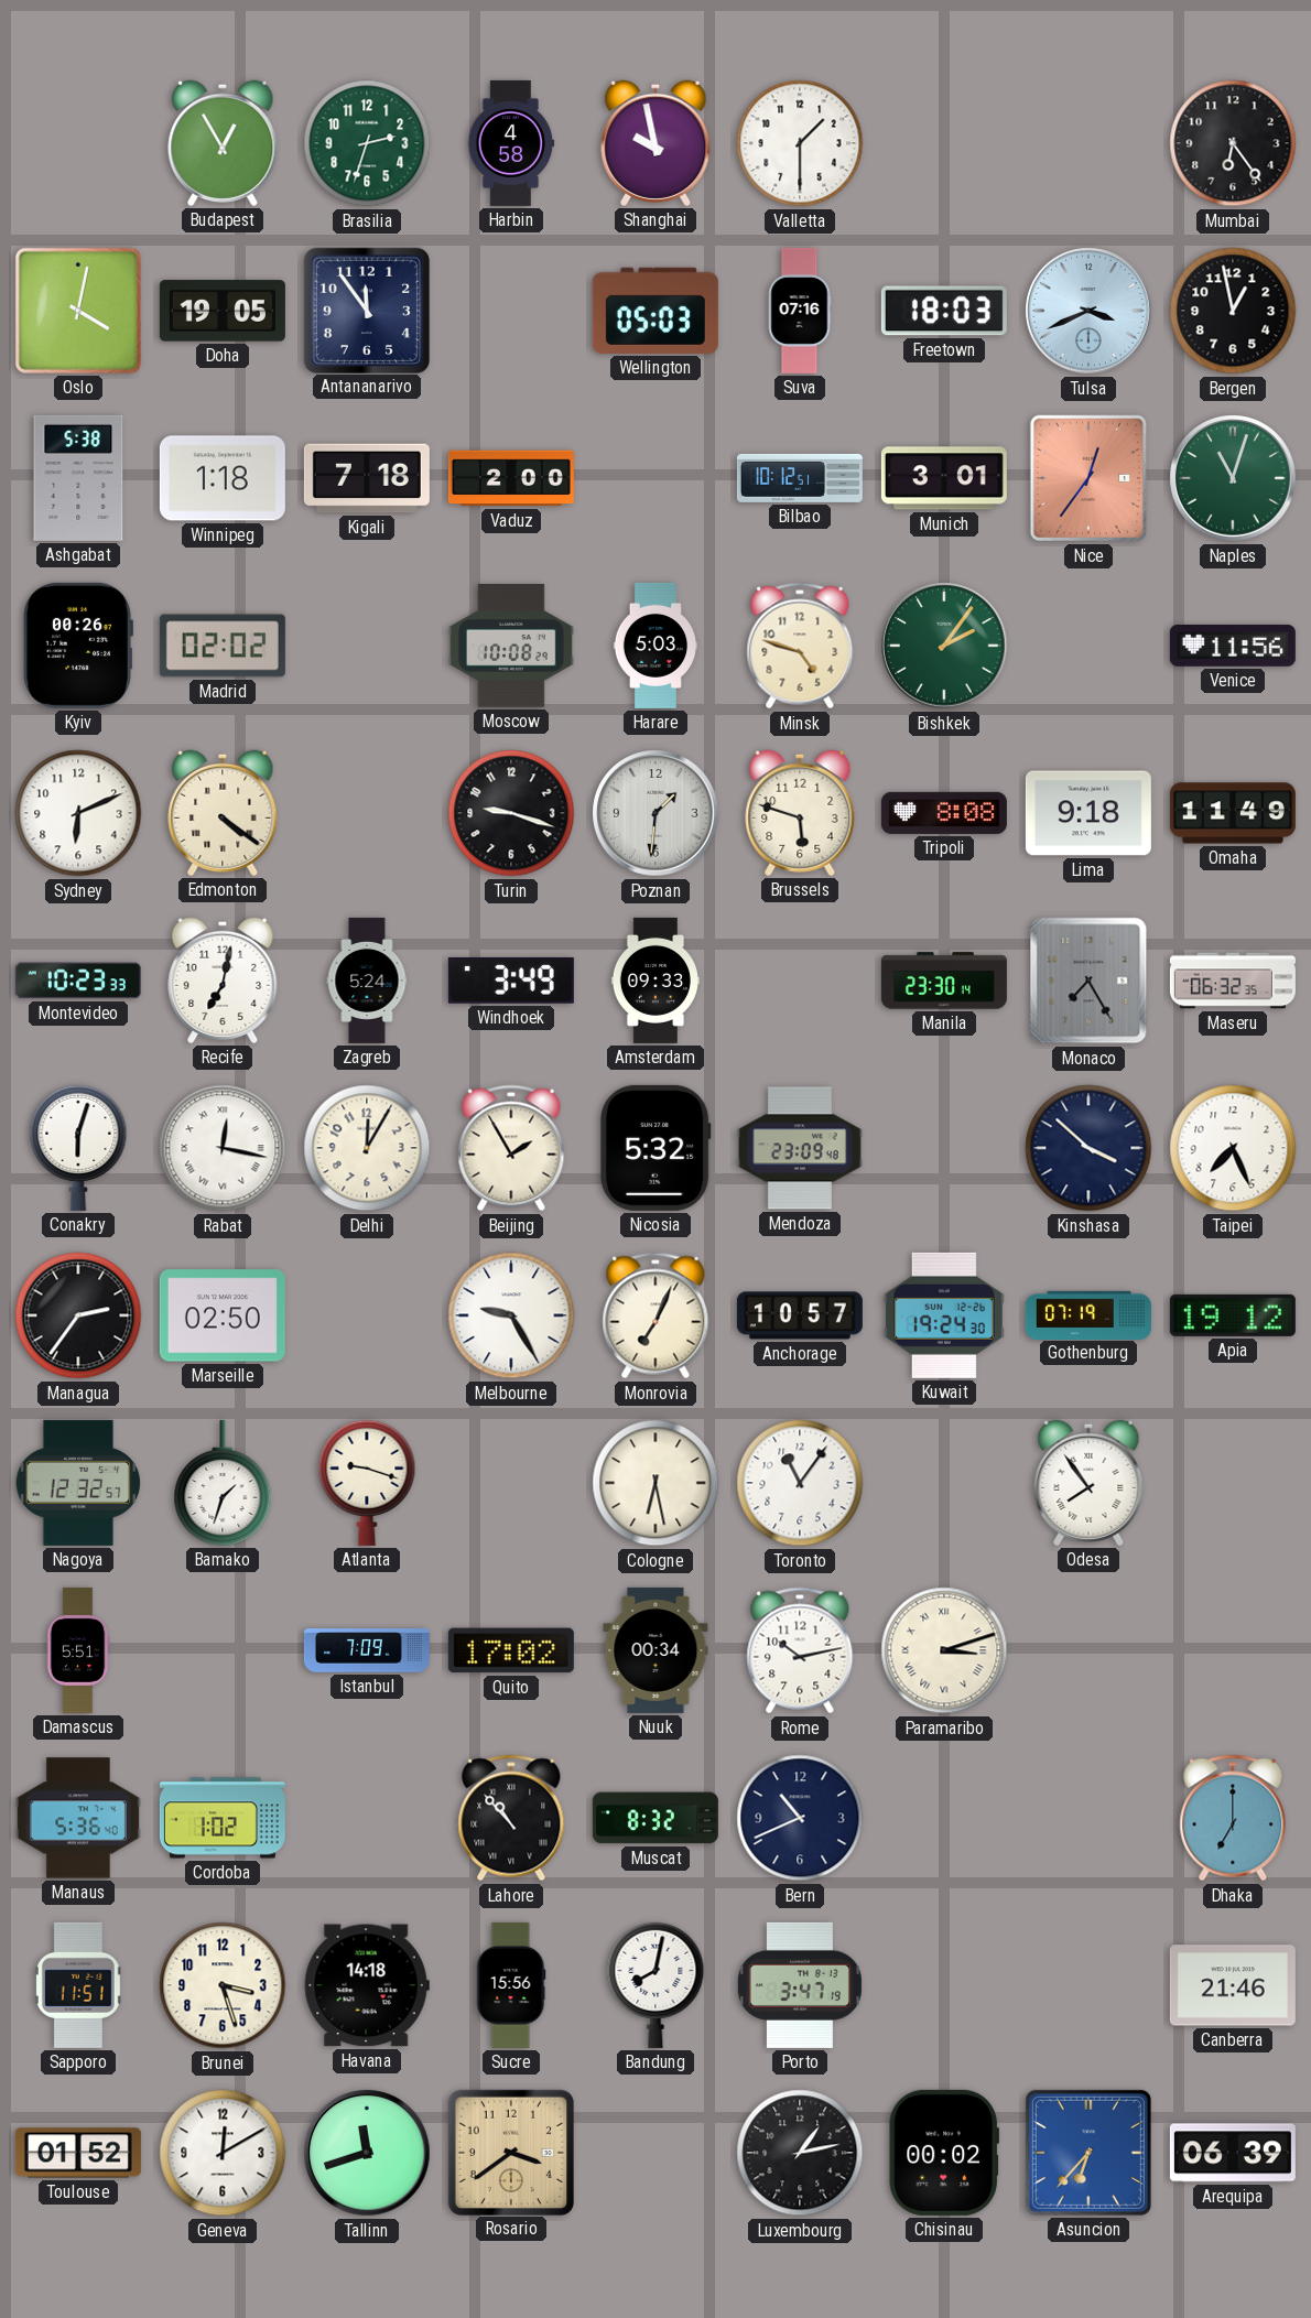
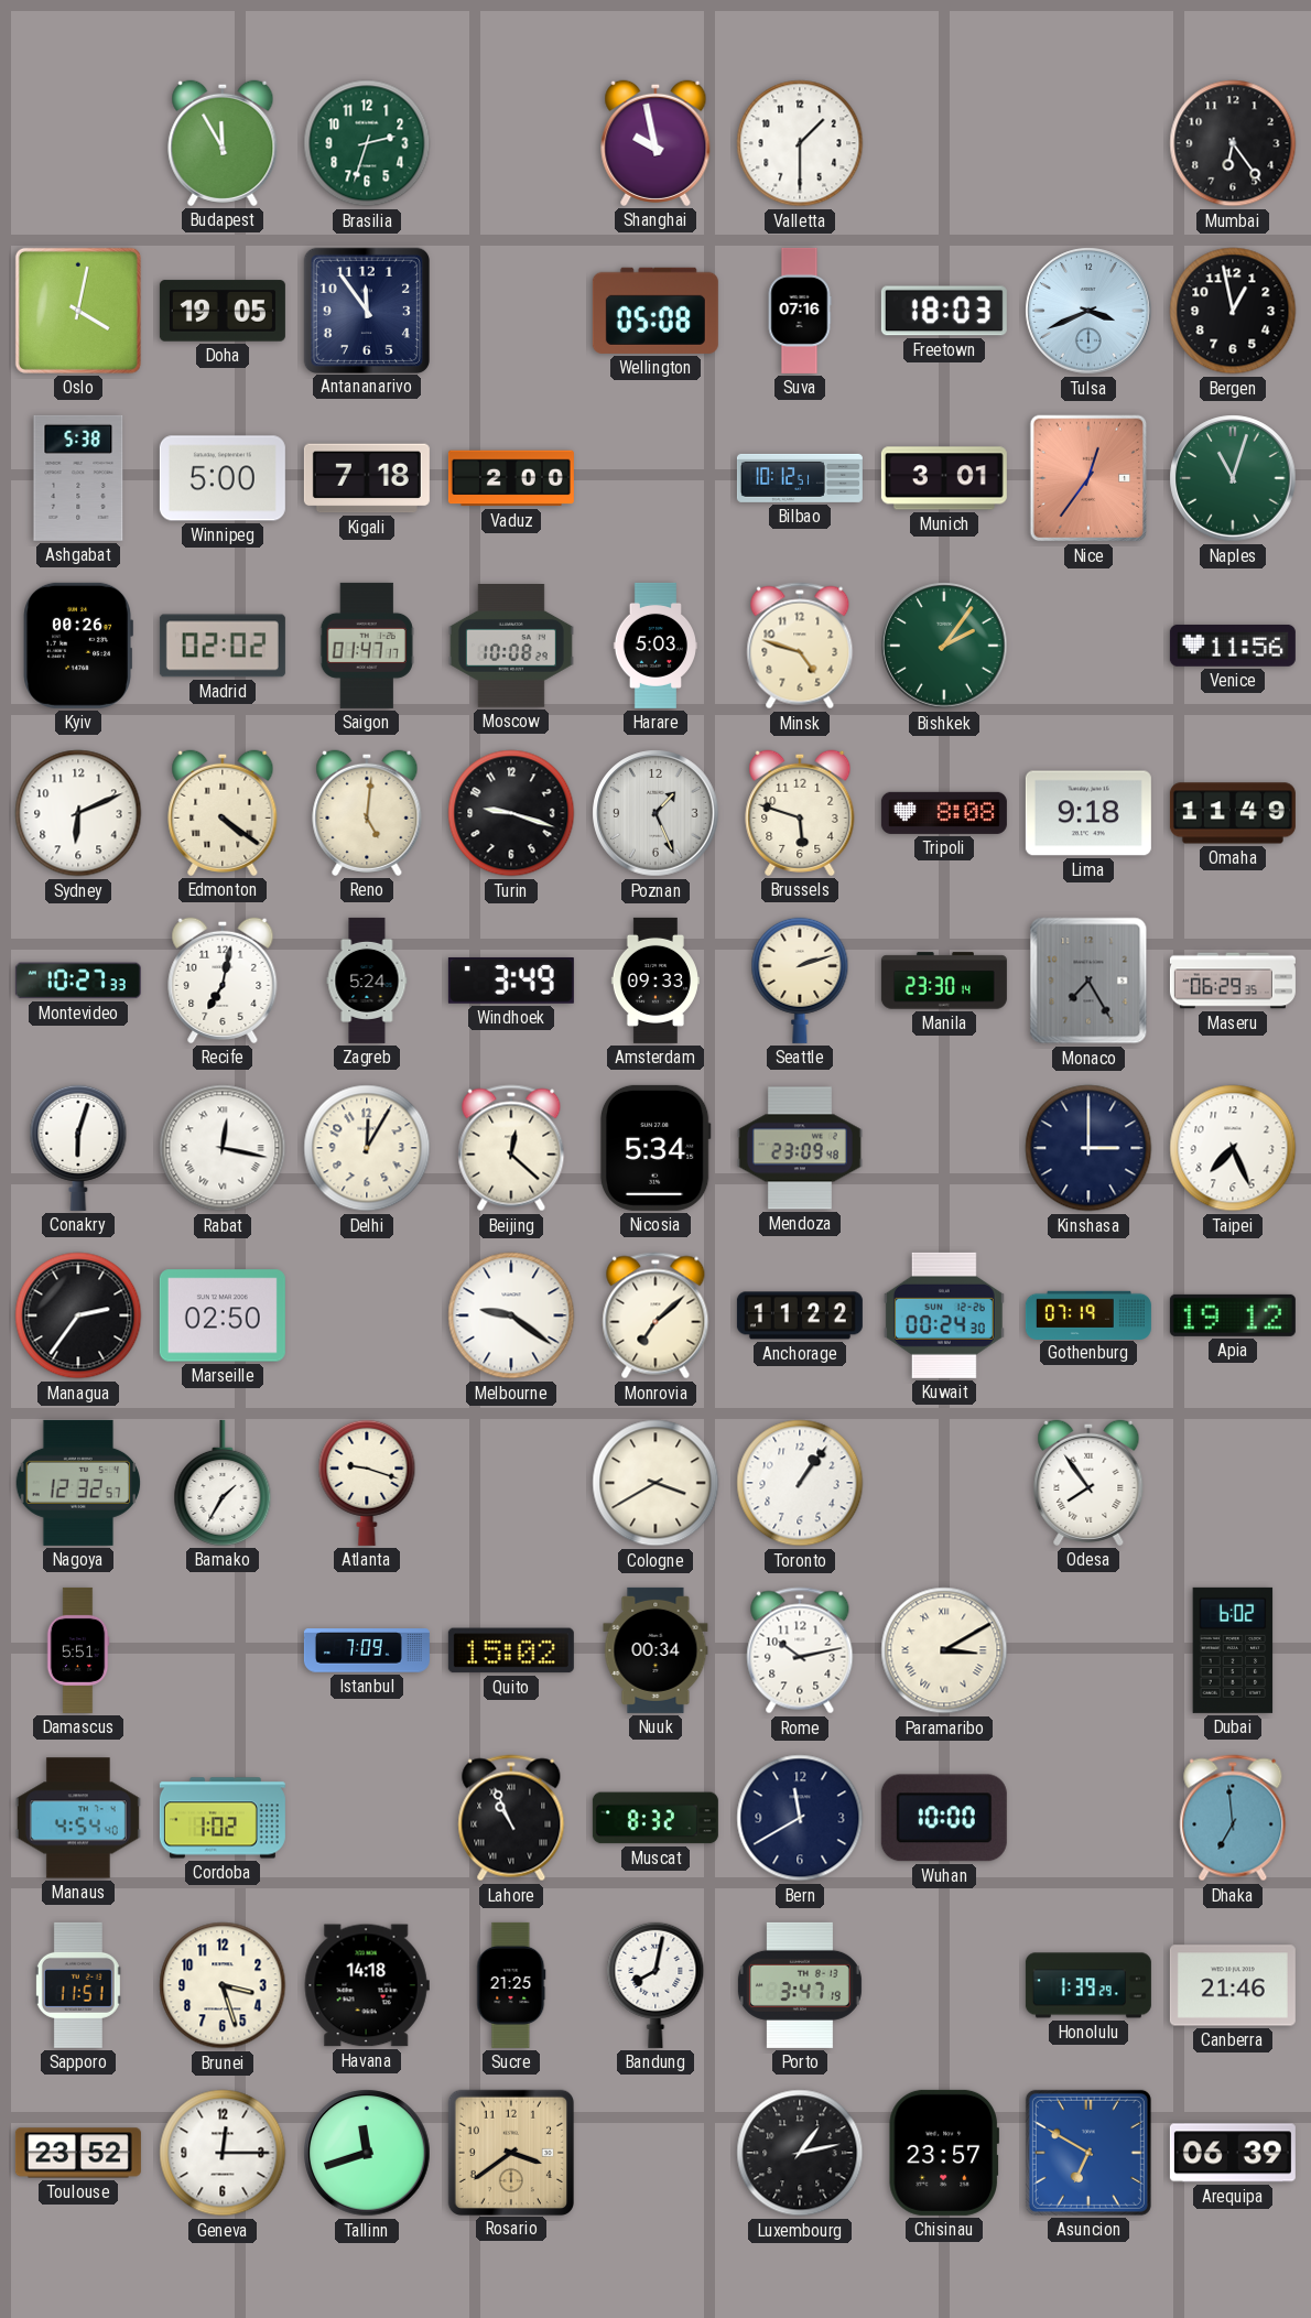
Budapest: 12:55 -> 11:55 (223, 143)
Harbin: 4:58 -> none (511, 143)
Wellington: 05:03 -> 05:08 (655, 311)
Winnipeg: 1:18 -> 5:00 (223, 478)
Saigon: none -> 01:47 (367, 646)
Reno: none -> 5:01 (367, 813)
Poznan: 1:31 -> 1:26 (655, 813)
Montevideo: 10:23 -> 10:27 (78, 981)
Seattle: none -> 2:12 (800, 981)
Maseru: 06:32 -> 06:29 (1233, 981)
Beijing: 1:55 -> 12:22 (511, 1148)
Nicosia: 5:32 -> 5:34 (655, 1148)
Kinshasa: 3:52 -> 3:00 (1088, 1148)
Melbourne: 9:25 -> 9:21 (511, 1315)
Monrovia: 7:04 -> 7:08 (655, 1315)
Anchorage: 10:57 -> 11:22 (800, 1315)
Kuwait: 19:24 -> 00:24 (944, 1315)
Bamako: 1:33 -> 1:35 (223, 1483)
Cologne: 6:28 -> 3:40 (655, 1483)
Toronto: 11:06 -> 1:06 (800, 1483)
Quito: 17:02 -> 15:02 (511, 1650)
Paramaribo: 3:12 -> 3:10 (944, 1650)
Dubai: none -> 6:02 (1233, 1650)
Manaus: 5:36 -> 4:54 (78, 1818)
Lahore: 10:53 -> 10:56 (511, 1818)
Bern: 10:41 -> 11:40 (800, 1818)
Wuhan: none -> 10:00 (944, 1818)
Dhaka: 7:00 -> 6:59 (1233, 1818)
Sucre: 15:56 -> 21:25 (511, 1985)
Honolulu: none -> 1:39 (1088, 1985)
Toulouse: 01:52 -> 23:52 (78, 2153)
Geneva: 12:10 -> 12:15 (223, 2153)
Chisinau: 00:02 -> 23:57 (944, 2153)
Asuncion: 6:37 -> 6:50 (1088, 2153)
